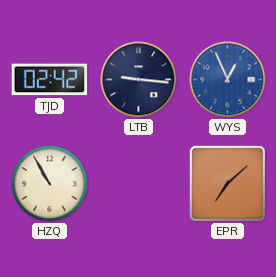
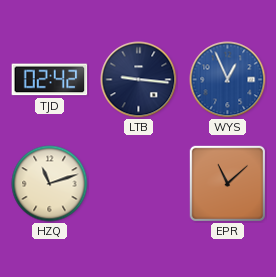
HZQ: 10:55 -> 11:12 (50, 184)
EPR: 7:08 -> 11:08 (227, 183)
